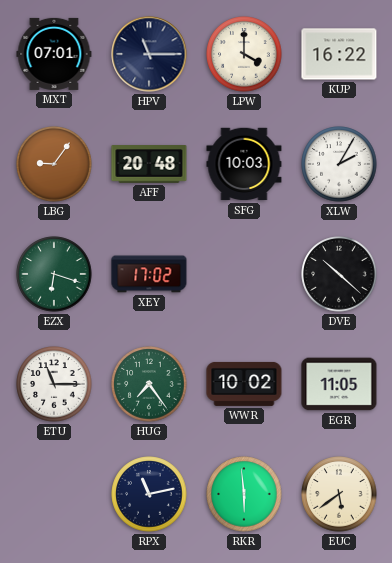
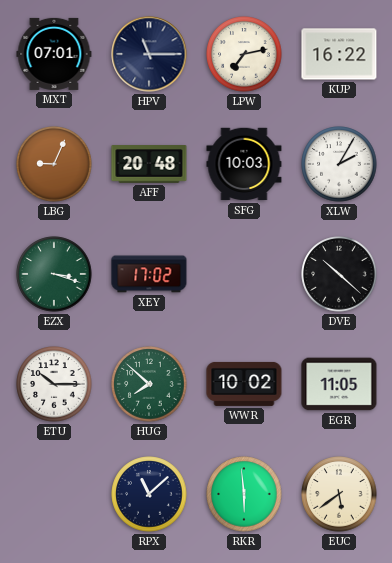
LPW: 4:00 -> 7:13 (244, 54)
LBG: 9:06 -> 9:04 (54, 164)
EZX: 6:18 -> 3:18 (54, 274)
ETU: 11:15 -> 10:15 (54, 384)
HUG: 7:24 -> 7:52 (149, 384)
RPX: 11:13 -> 11:08 (149, 494)
